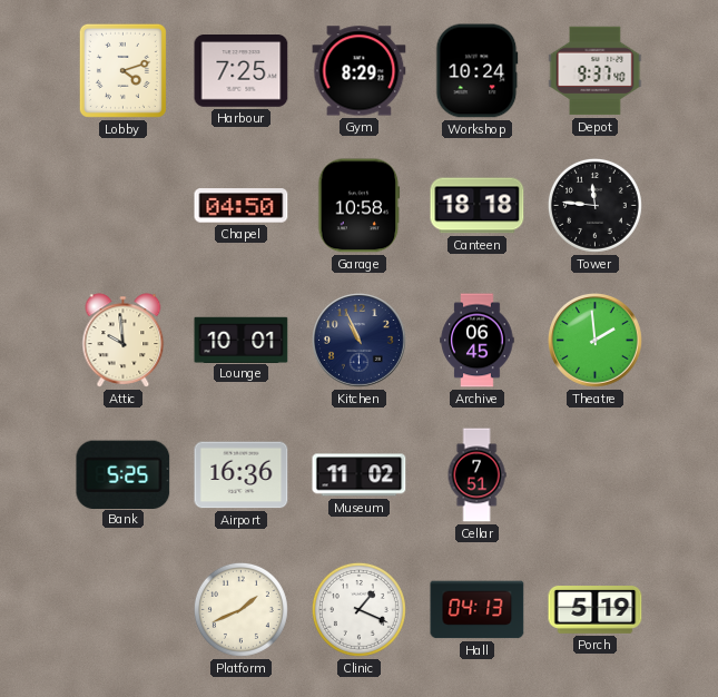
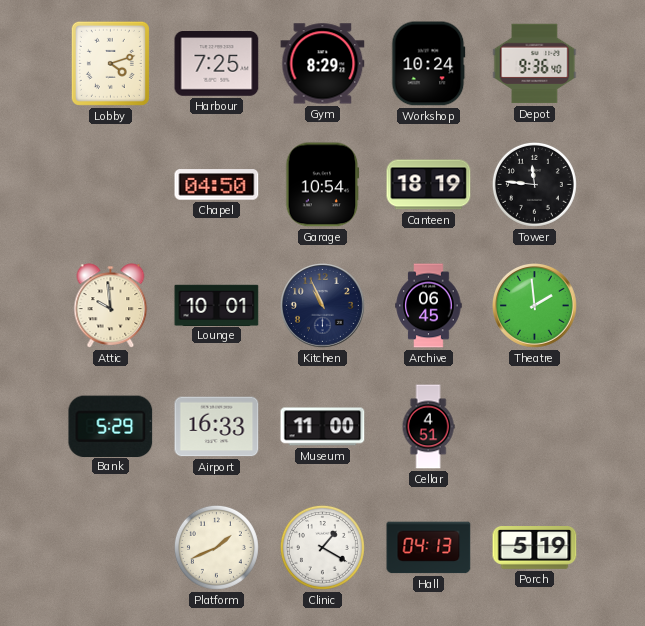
Depot: 9:37 -> 9:36 (535, 64)
Garage: 10:58 -> 10:54 (323, 185)
Canteen: 18:18 -> 18:19 (429, 185)
Bank: 5:25 -> 5:29 (111, 426)
Airport: 16:36 -> 16:33 (217, 427)
Museum: 11:02 -> 11:00 (323, 427)
Cellar: 7:51 -> 4:51 (428, 427)
Clinic: 1:19 -> 1:20 (322, 547)
